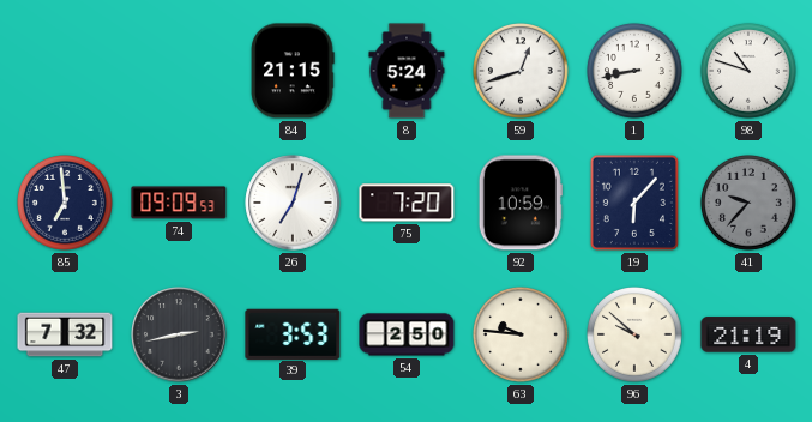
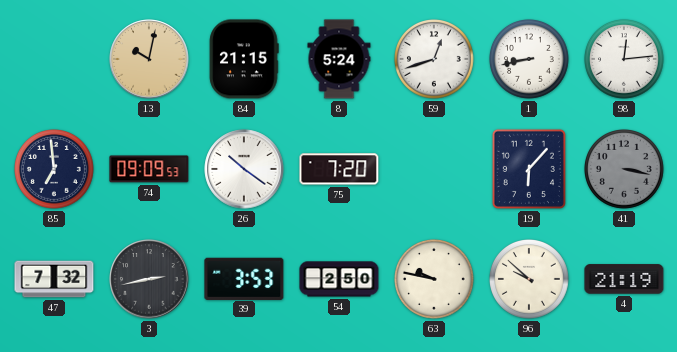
13: none -> 10:02 (149, 59)
98: 10:48 -> 12:14 (625, 60)
26: 7:03 -> 10:21 (244, 169)
92: 10:59 -> none (521, 203)
41: 9:37 -> 3:17 (625, 170)
63: 9:46 -> 9:47 (435, 280)
